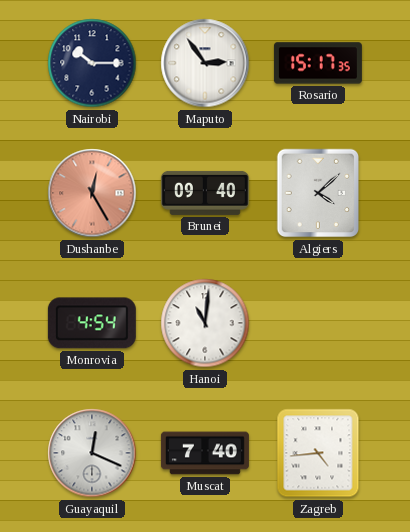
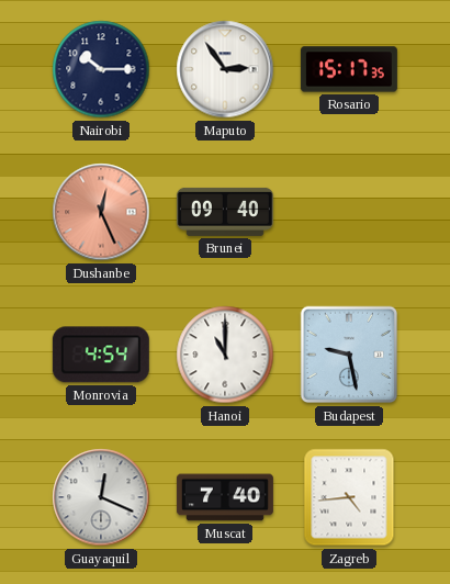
Dushanbe: 12:25 -> 12:26 (101, 212)
Algiers: 4:08 -> none (318, 193)
Hanoi: 11:01 -> 11:00 (225, 355)
Budapest: none -> 9:28 (349, 355)
